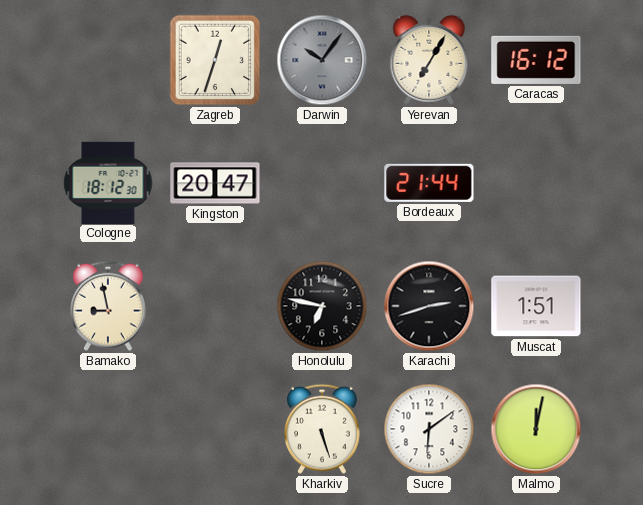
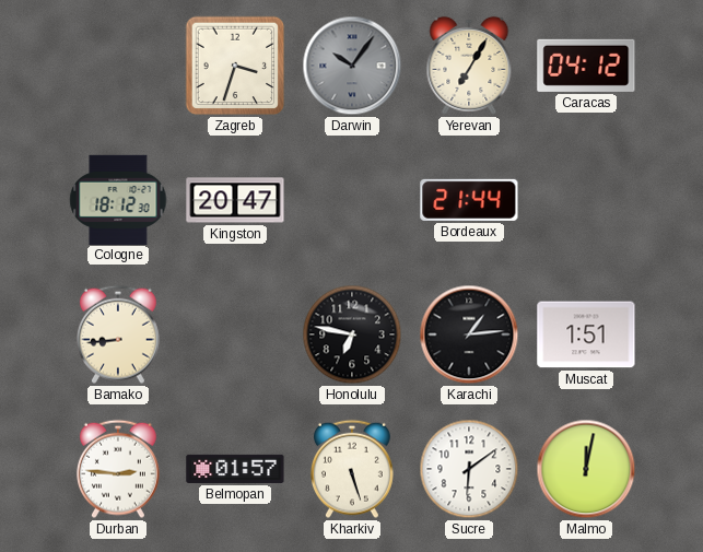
Zagreb: 12:33 -> 3:33 (235, 66)
Caracas: 16:12 -> 04:12 (586, 66)
Bamako: 8:58 -> 8:44 (118, 334)
Karachi: 2:42 -> 1:14 (469, 334)
Durban: none -> 2:46 (118, 469)
Belmopan: none -> 01:57 (235, 469)
